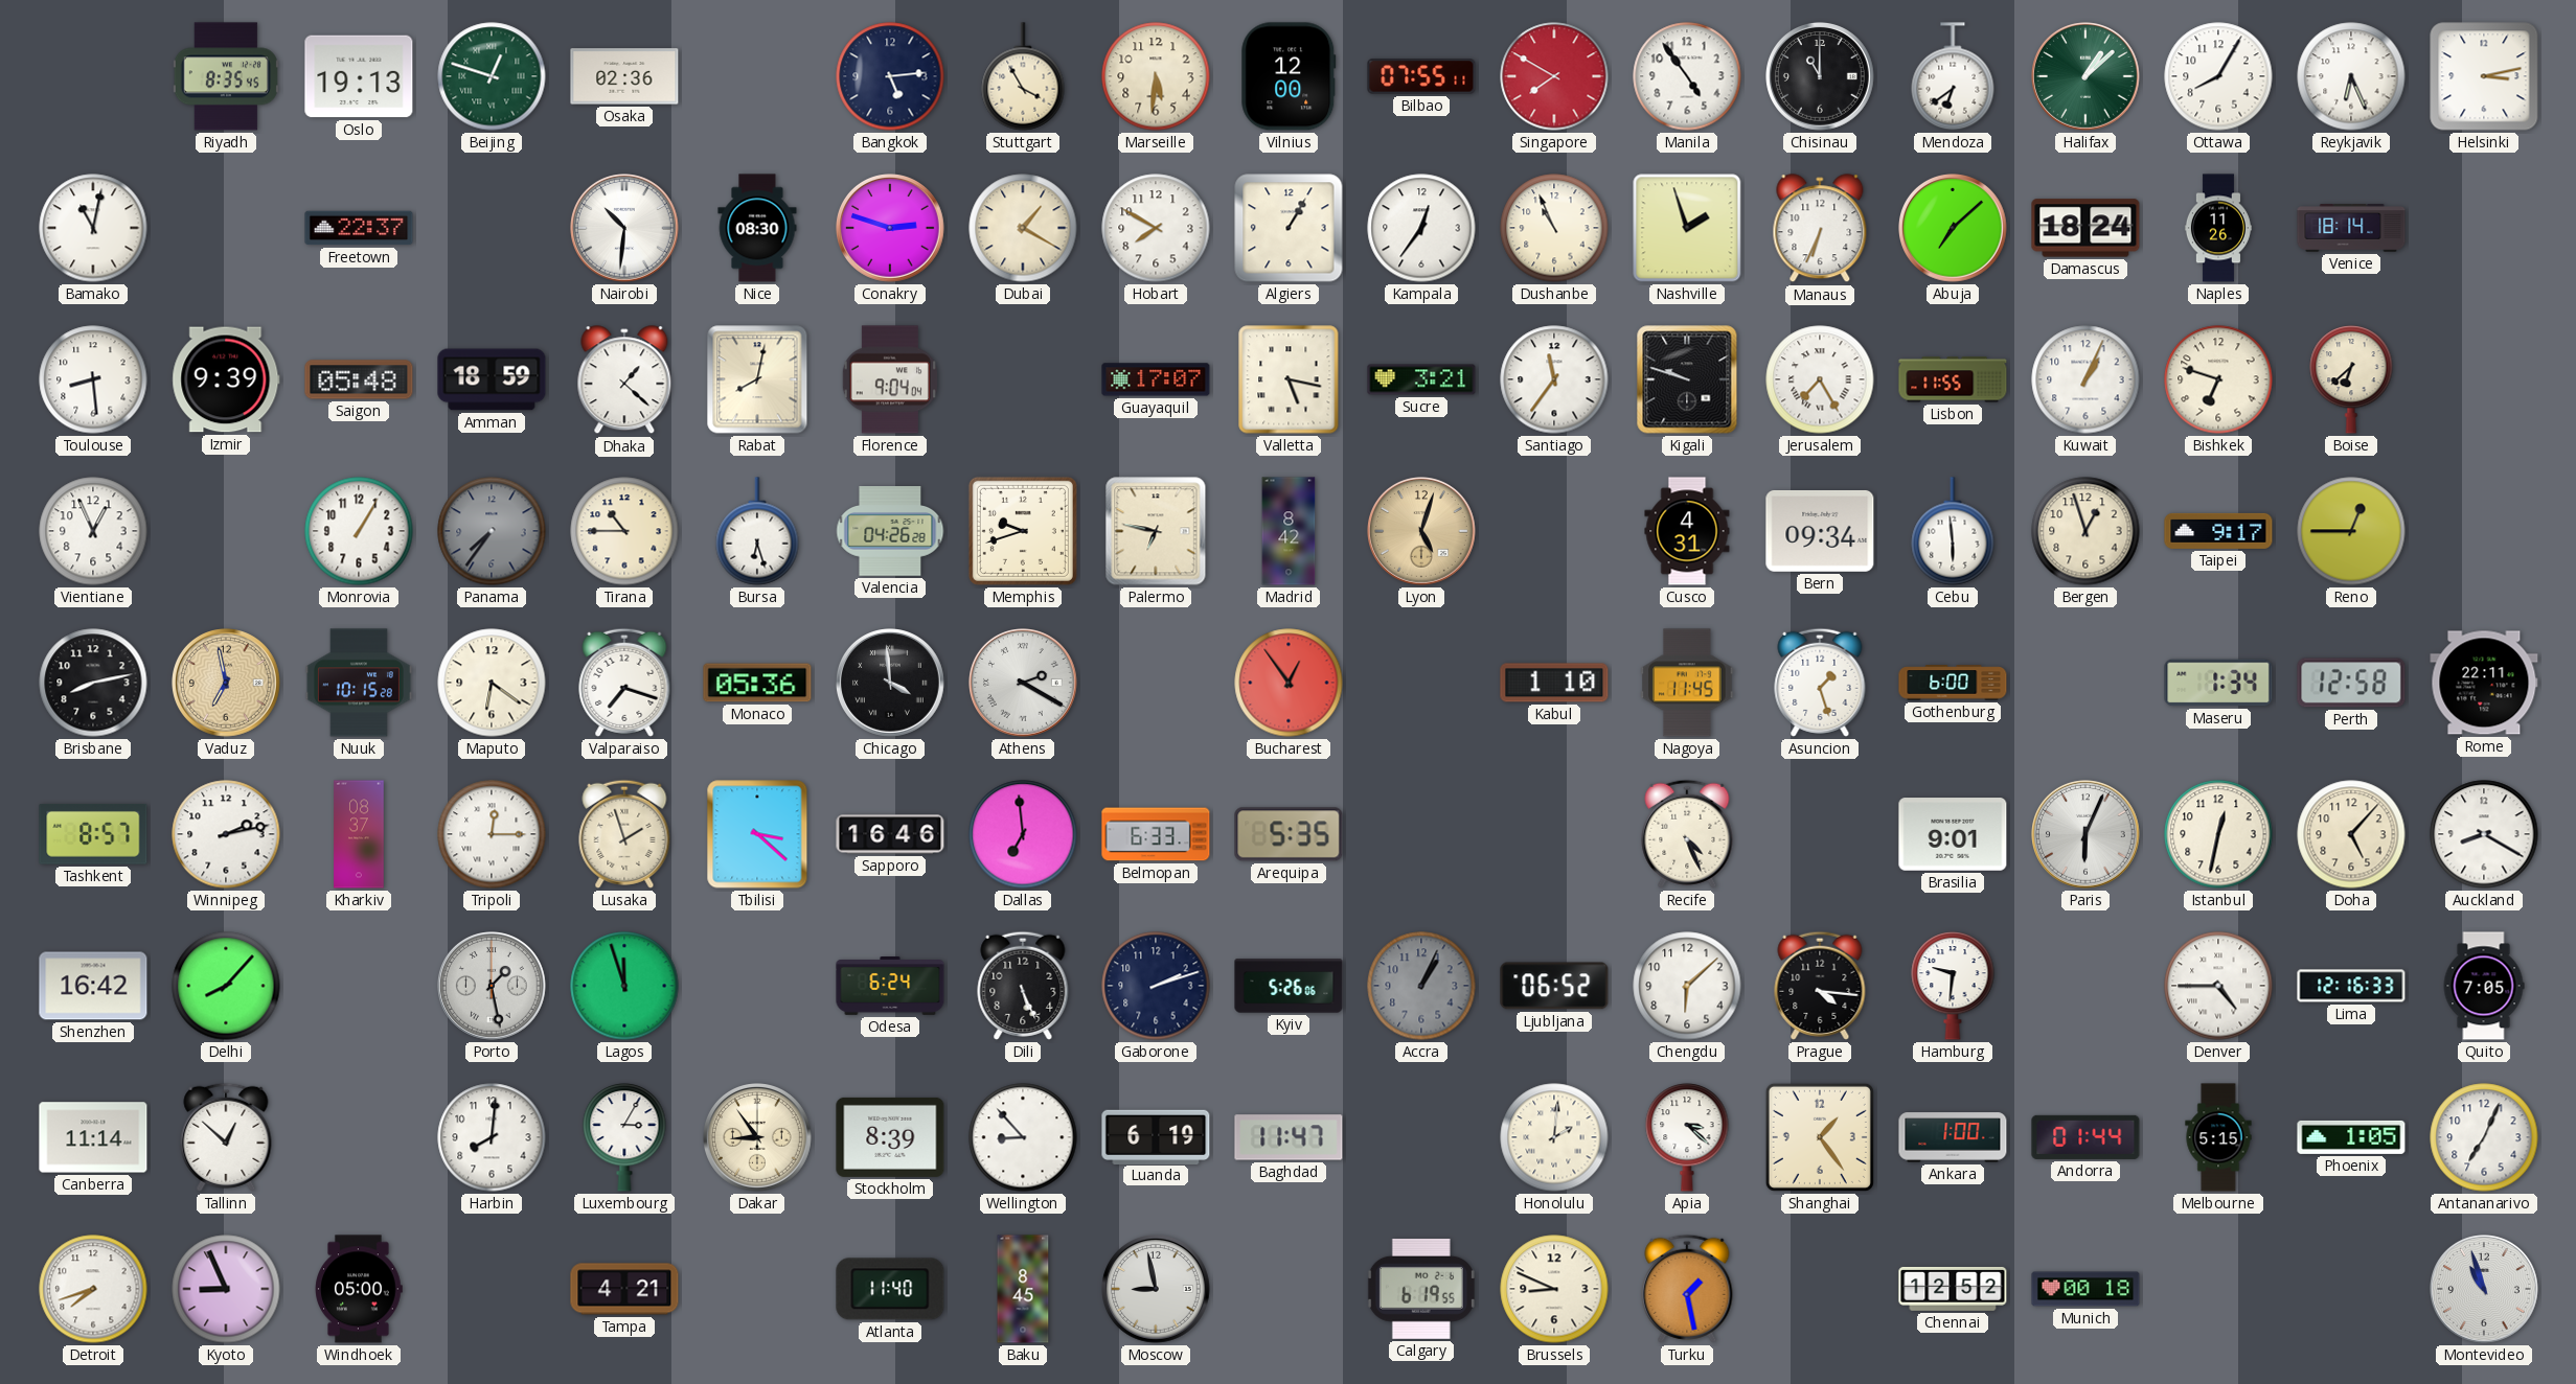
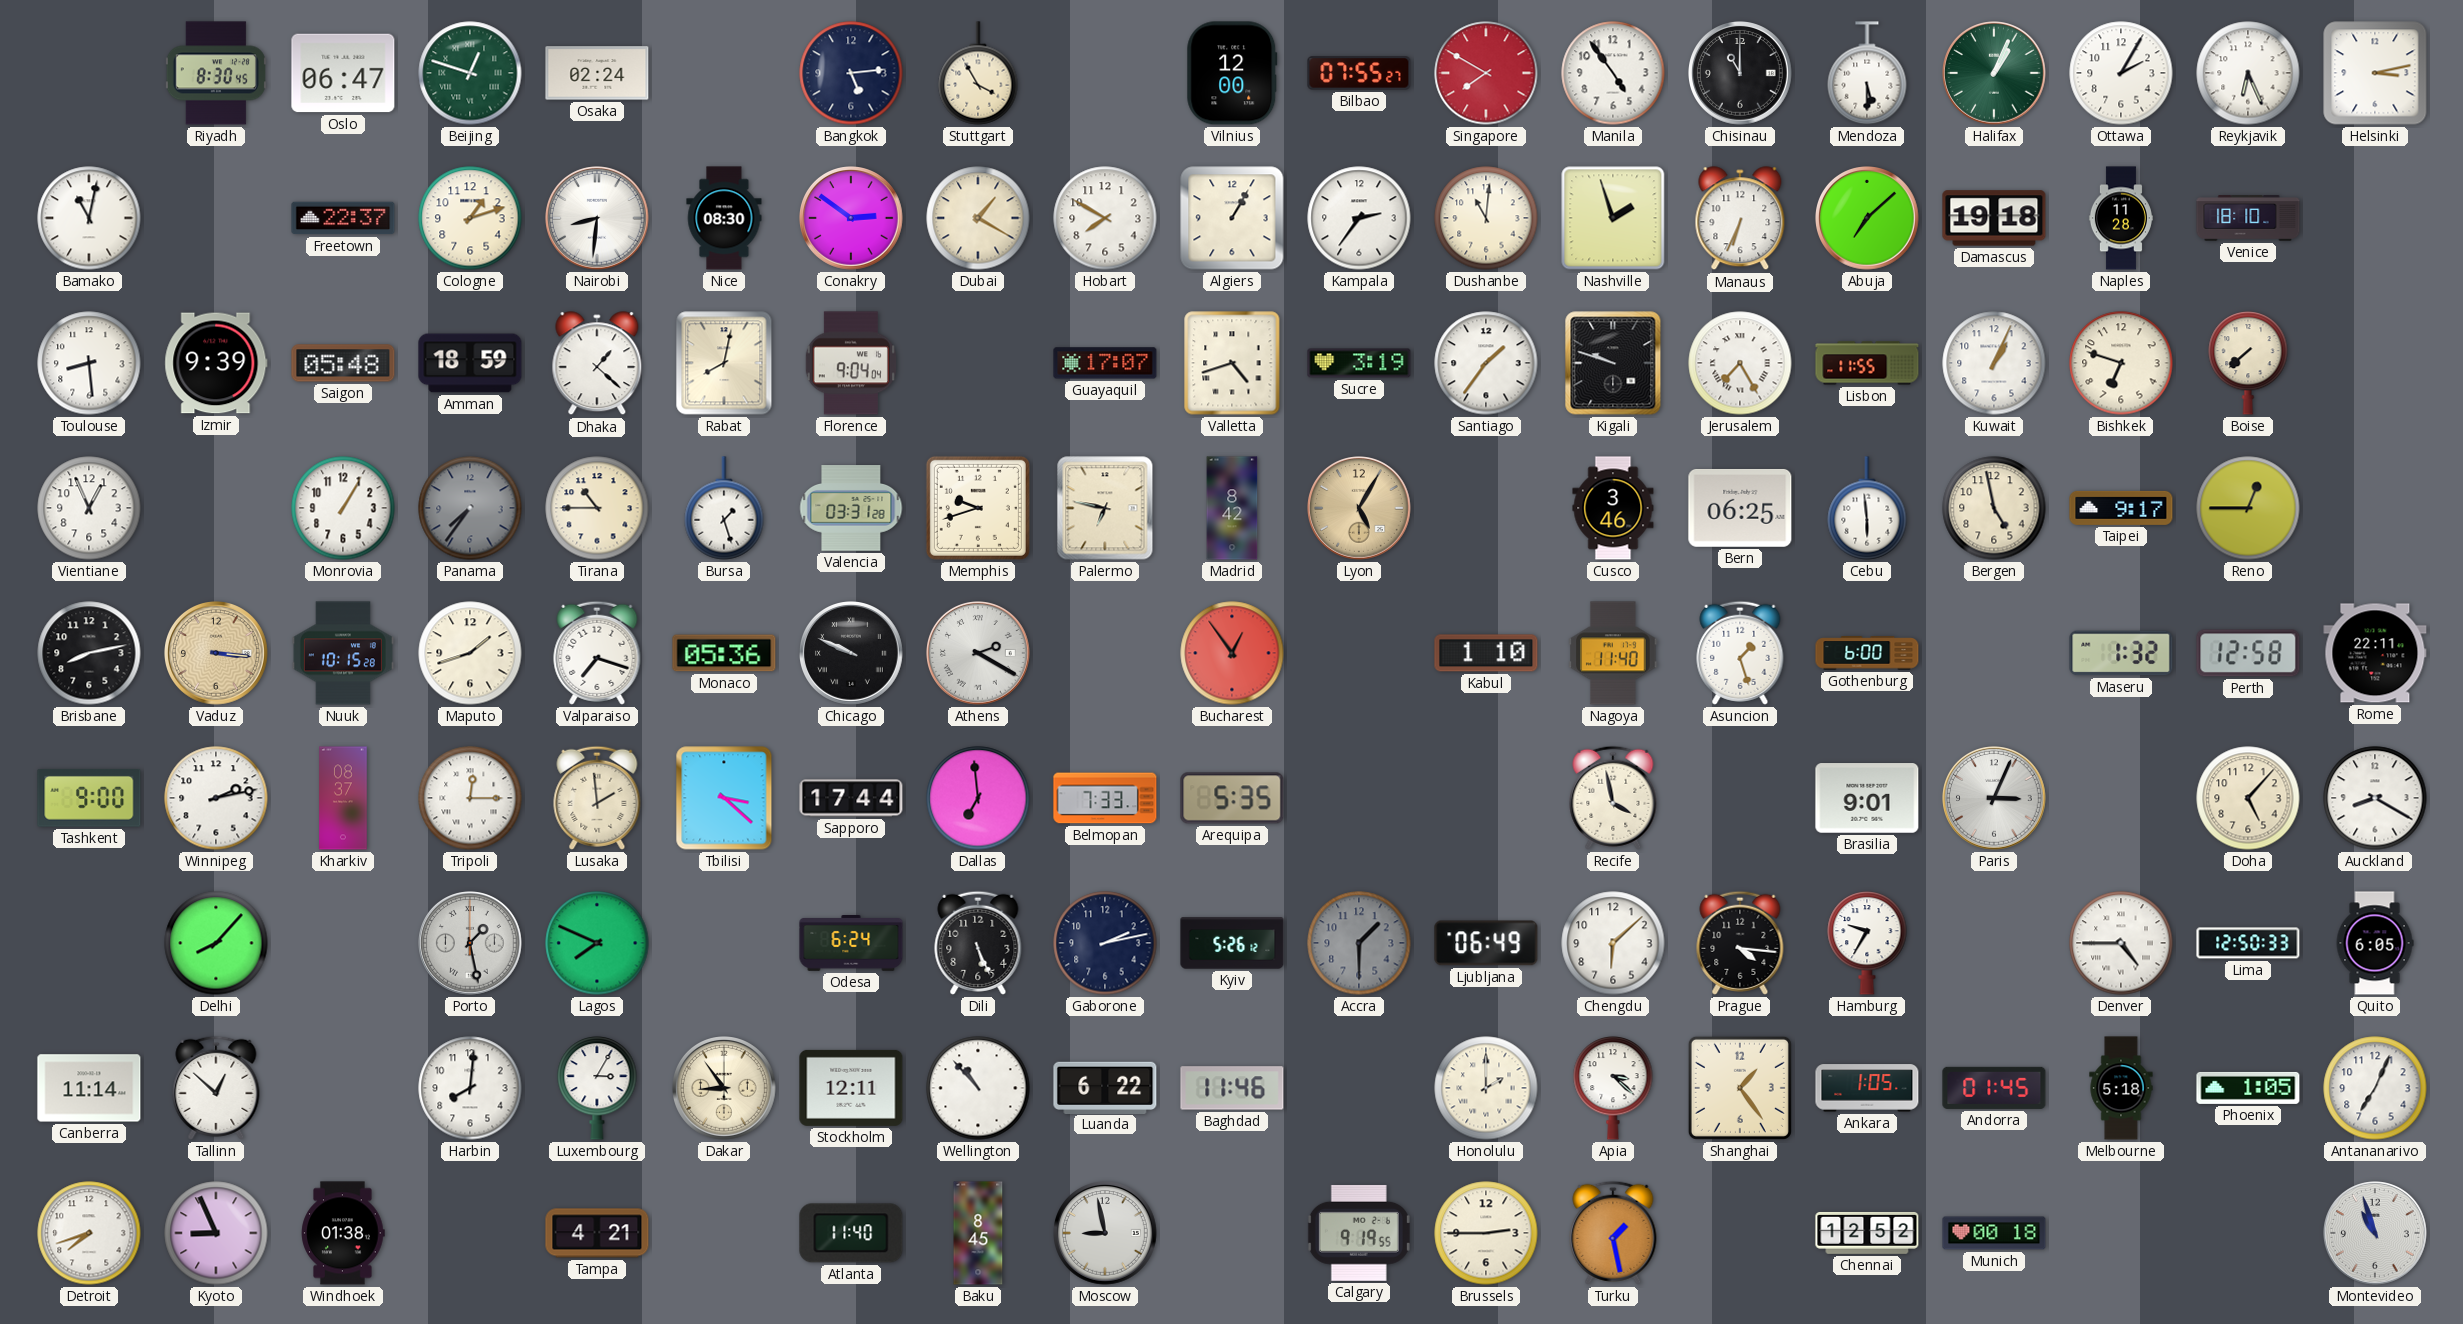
Riyadh: 8:35 -> 8:30 (216, 73)
Oslo: 19:13 -> 06:47 (343, 73)
Osaka: 02:36 -> 02:24 (597, 73)
Marseille: 5:31 -> none (1156, 76)
Bilbao: 07:55:11 -> 07:55:27 (1359, 73)
Mendoza: 6:39 -> 5:30 (1867, 73)
Halifax: 1:08 -> 1:04 (1995, 74)
Ottawa: 8:05 -> 2:05 (2121, 73)
Cologne: none -> 1:12 (470, 218)
Nairobi: 10:31 -> 8:31 (598, 219)
Conakry: 2:48 -> 2:51 (852, 219)
Kampala: 12:36 -> 2:36 (1359, 218)
Dushanbe: 10:56 -> 11:01 (1486, 218)
Damascus: 18:24 -> 19:18 (1994, 218)
Naples: 11:26 -> 11:28 (2121, 218)
Venice: 18:14 -> 18:10 (2248, 218)
Valletta: 5:17 -> 4:42 (1232, 363)
Sucre: 3:21 -> 3:19 (1359, 363)
Santiago: 11:36 -> 1:36 (1486, 363)
Boise: 6:38 -> 7:38 (2248, 364)
Bursa: 6:27 -> 1:27 (724, 508)
Valencia: 04:26 -> 03:31 (851, 508)
Lyon: 5:03 -> 5:05 (1360, 509)
Cusco: 4:31 -> 3:46 (1613, 508)
Bern: 09:34 -> 06:25 (1740, 508)
Bergen: 12:57 -> 4:58 (1994, 508)
Vaduz: 6:58 -> 3:16 (217, 654)
Maputo: 6:21 -> 1:42 (470, 653)
Chicago: 3:59 -> 9:49 (852, 654)
Nagoya: 11:45 -> 11:40 (1613, 653)
Maseru: 1:34 -> 1:32 (2121, 653)
Tashkent: 8:57 -> 9:00 (89, 798)
Lusaka: 1:57 -> 1:59 (597, 798)
Sapporo: 16:46 -> 17:44 (851, 798)
Belmopan: 6:33 -> 7:33 (1105, 798)
Recife: 4:26 -> 3:58 (1613, 798)
Paris: 6:04 -> 3:04 (1995, 799)
Istanbul: 12:32 -> none (2218, 834)
Shenzhen: 16:42 -> none (93, 986)
Lagos: 11:57 -> 7:49 (597, 943)
Gaborone: 2:12 -> 2:13 (1105, 943)
Kyiv: 5:26:06 -> 5:26:12 (1232, 943)
Accra: 1:04 -> 1:30 (1359, 943)
Ljubljana: 06:52 -> 06:49 (1486, 943)
Hamburg: 9:31 -> 9:35 (1867, 944)
Lima: 12:16 -> 12:50 (2248, 943)
Quito: 7:05 -> 6:05 (2375, 943)
Stockholm: 8:39 -> 12:11 (851, 1088)
Wellington: 8:53 -> 10:53 (978, 1088)
Luanda: 6:19 -> 6:22 (1105, 1087)
Baghdad: 11:47 -> 11:46 (1232, 1088)
Honolulu: 2:01 -> 2:00 (1486, 1088)
Ankara: 1:00 -> 1:05 (1867, 1088)
Andorra: 01:44 -> 01:45 (1994, 1088)
Melbourne: 5:15 -> 5:18 (2121, 1088)
Windhoek: 05:00 -> 01:38 (343, 1233)
Calgary: 6:19 -> 9:19 (1359, 1233)
Brussels: 8:49 -> 2:45 (1486, 1233)
